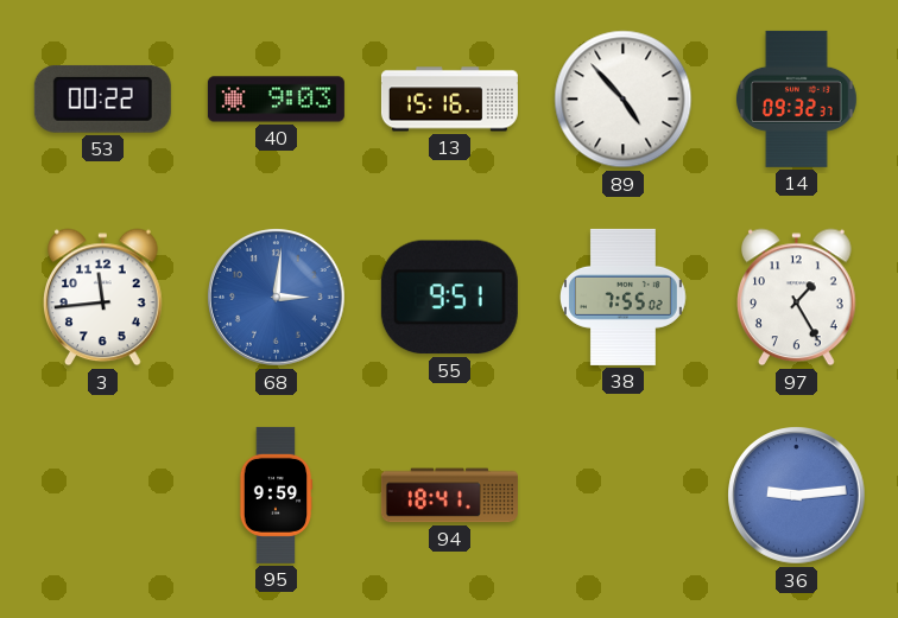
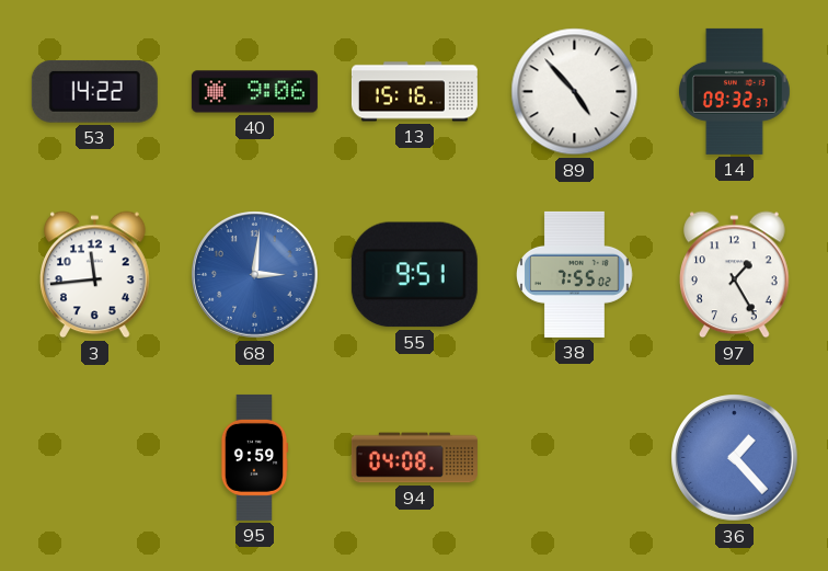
53: 00:22 -> 14:22 (94, 91)
40: 9:03 -> 9:06 (254, 92)
94: 18:41 -> 04:08 (414, 458)
36: 9:14 -> 1:23 (735, 458)
